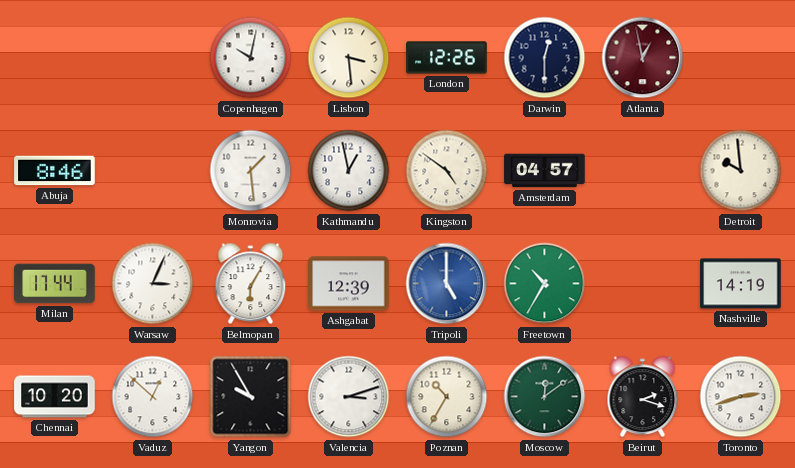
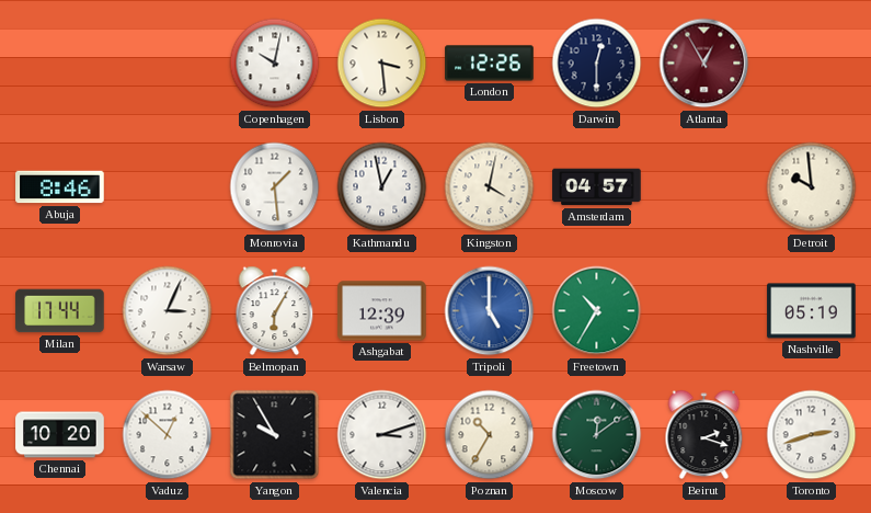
Atlanta: 12:58 -> 12:55 (704, 64)
Kingston: 4:51 -> 4:02 (490, 187)
Nashville: 14:19 -> 05:19 (812, 311)
